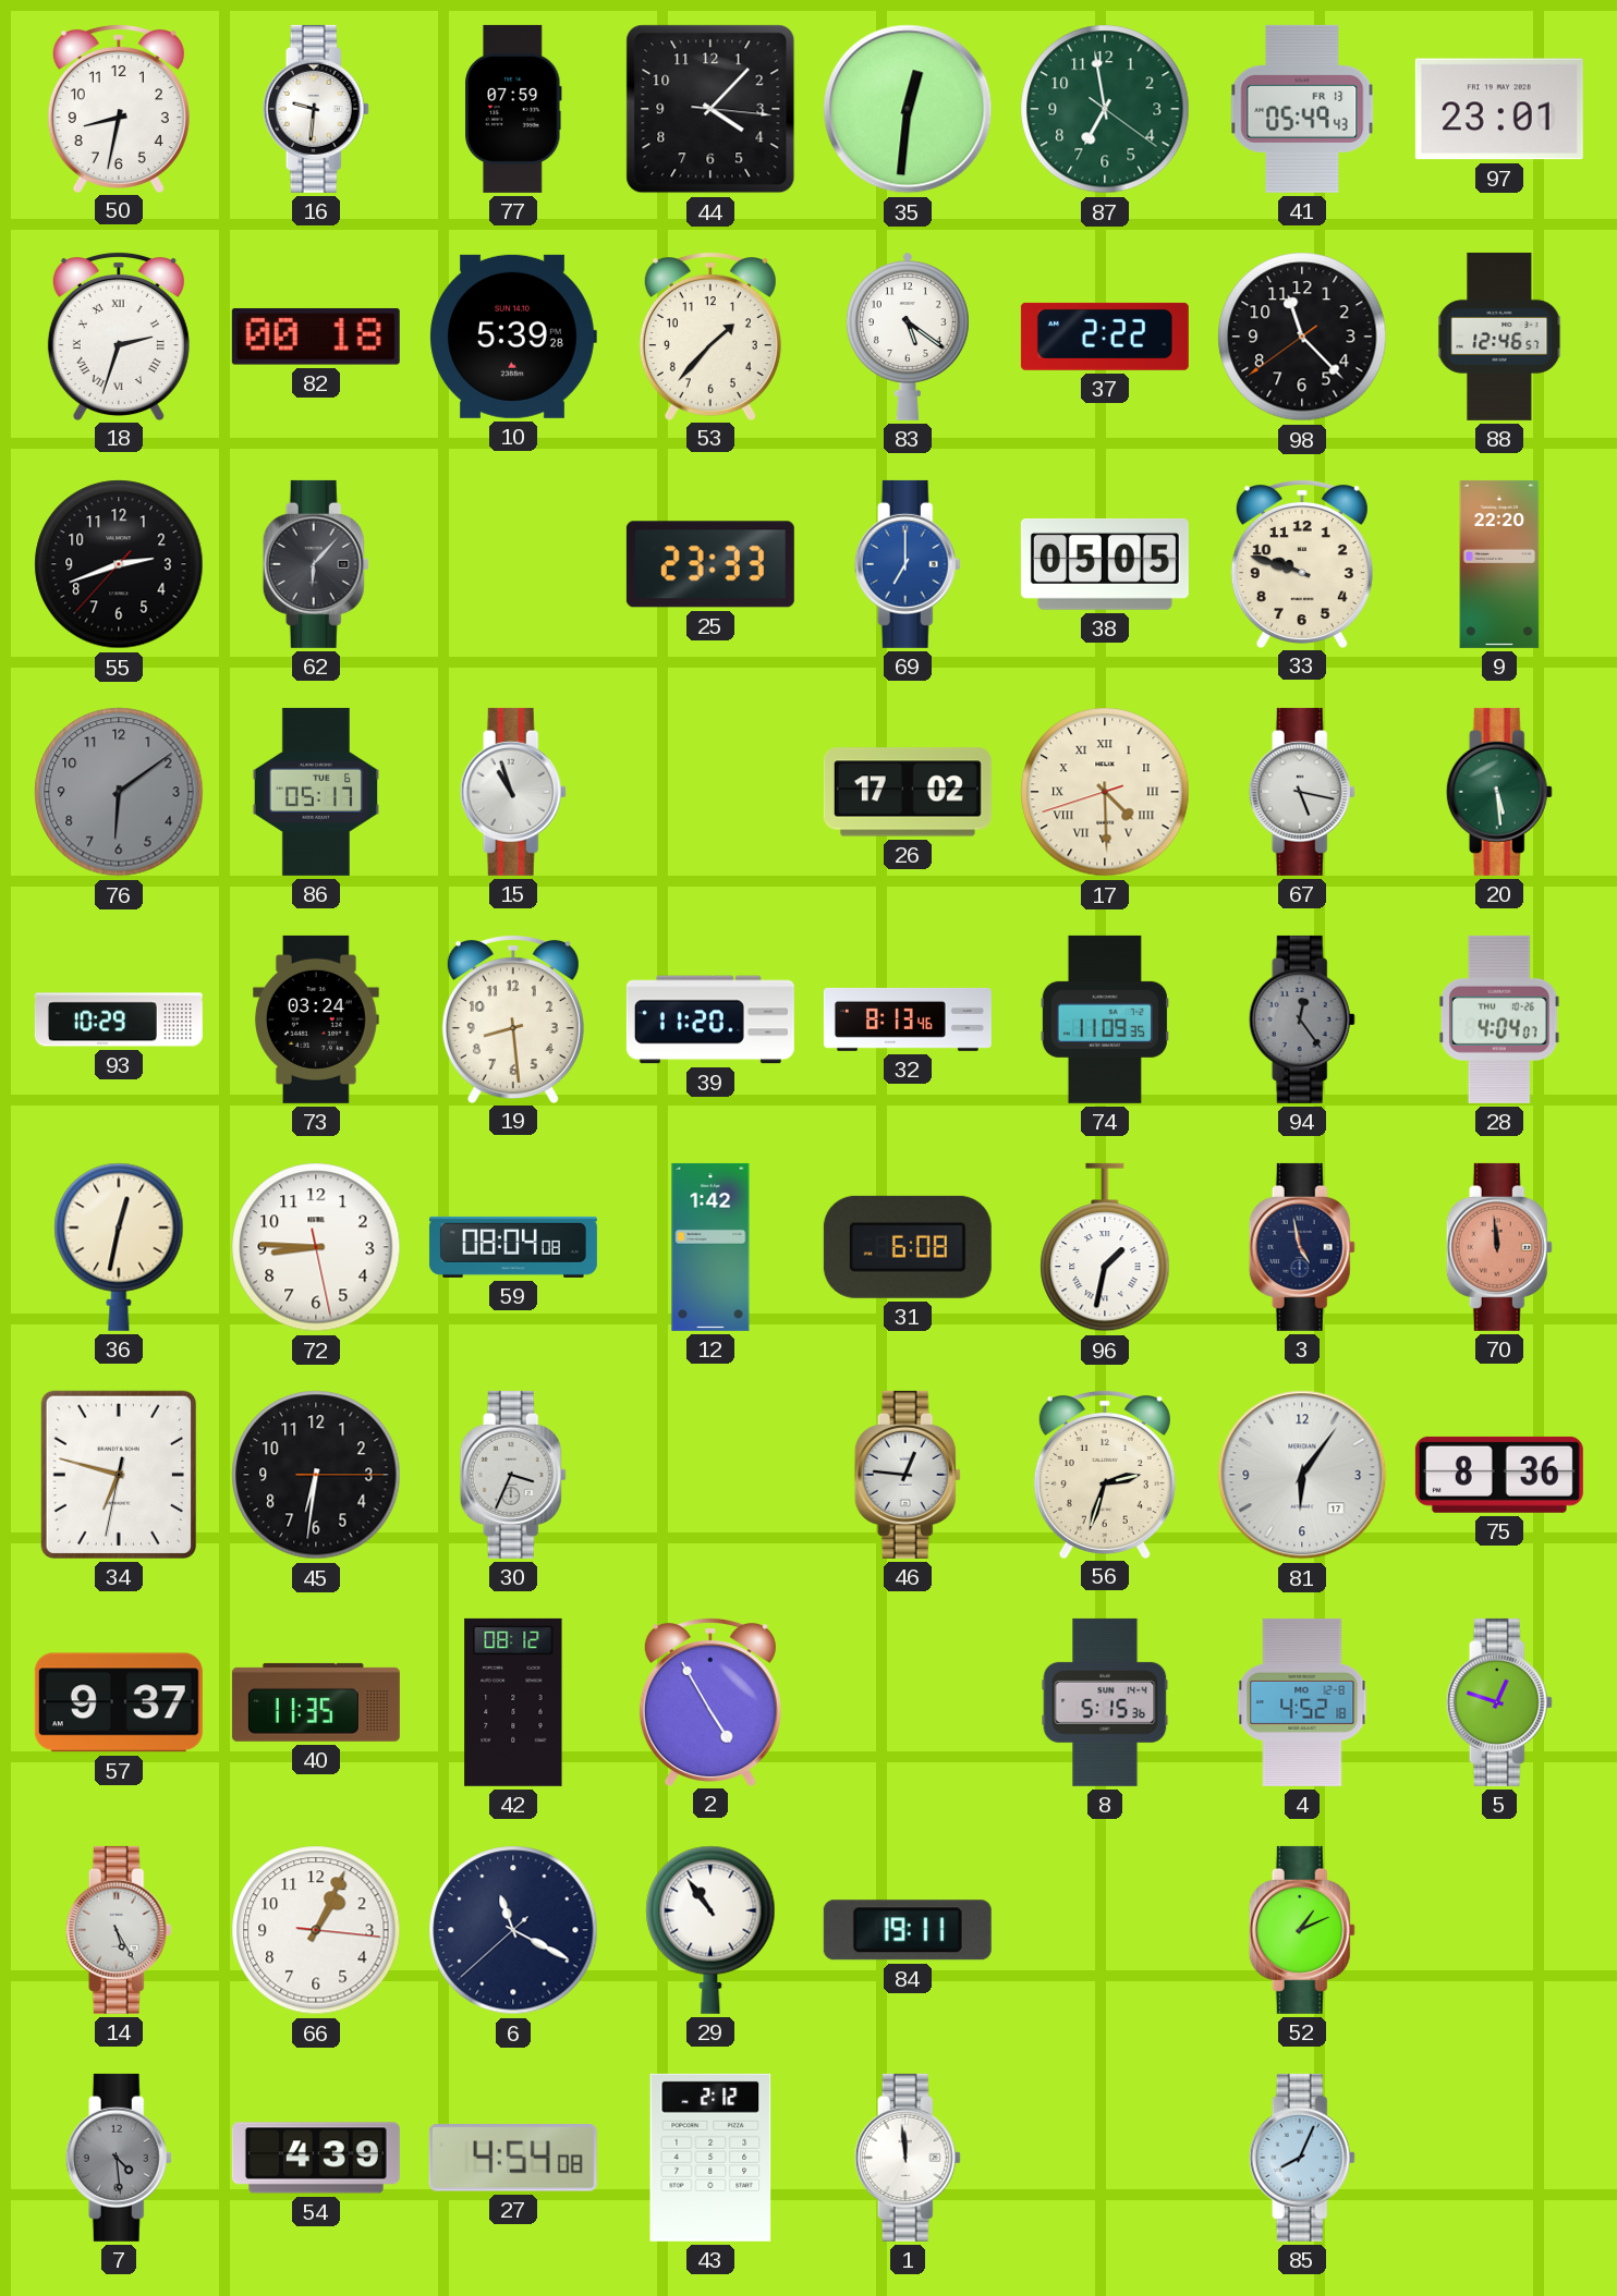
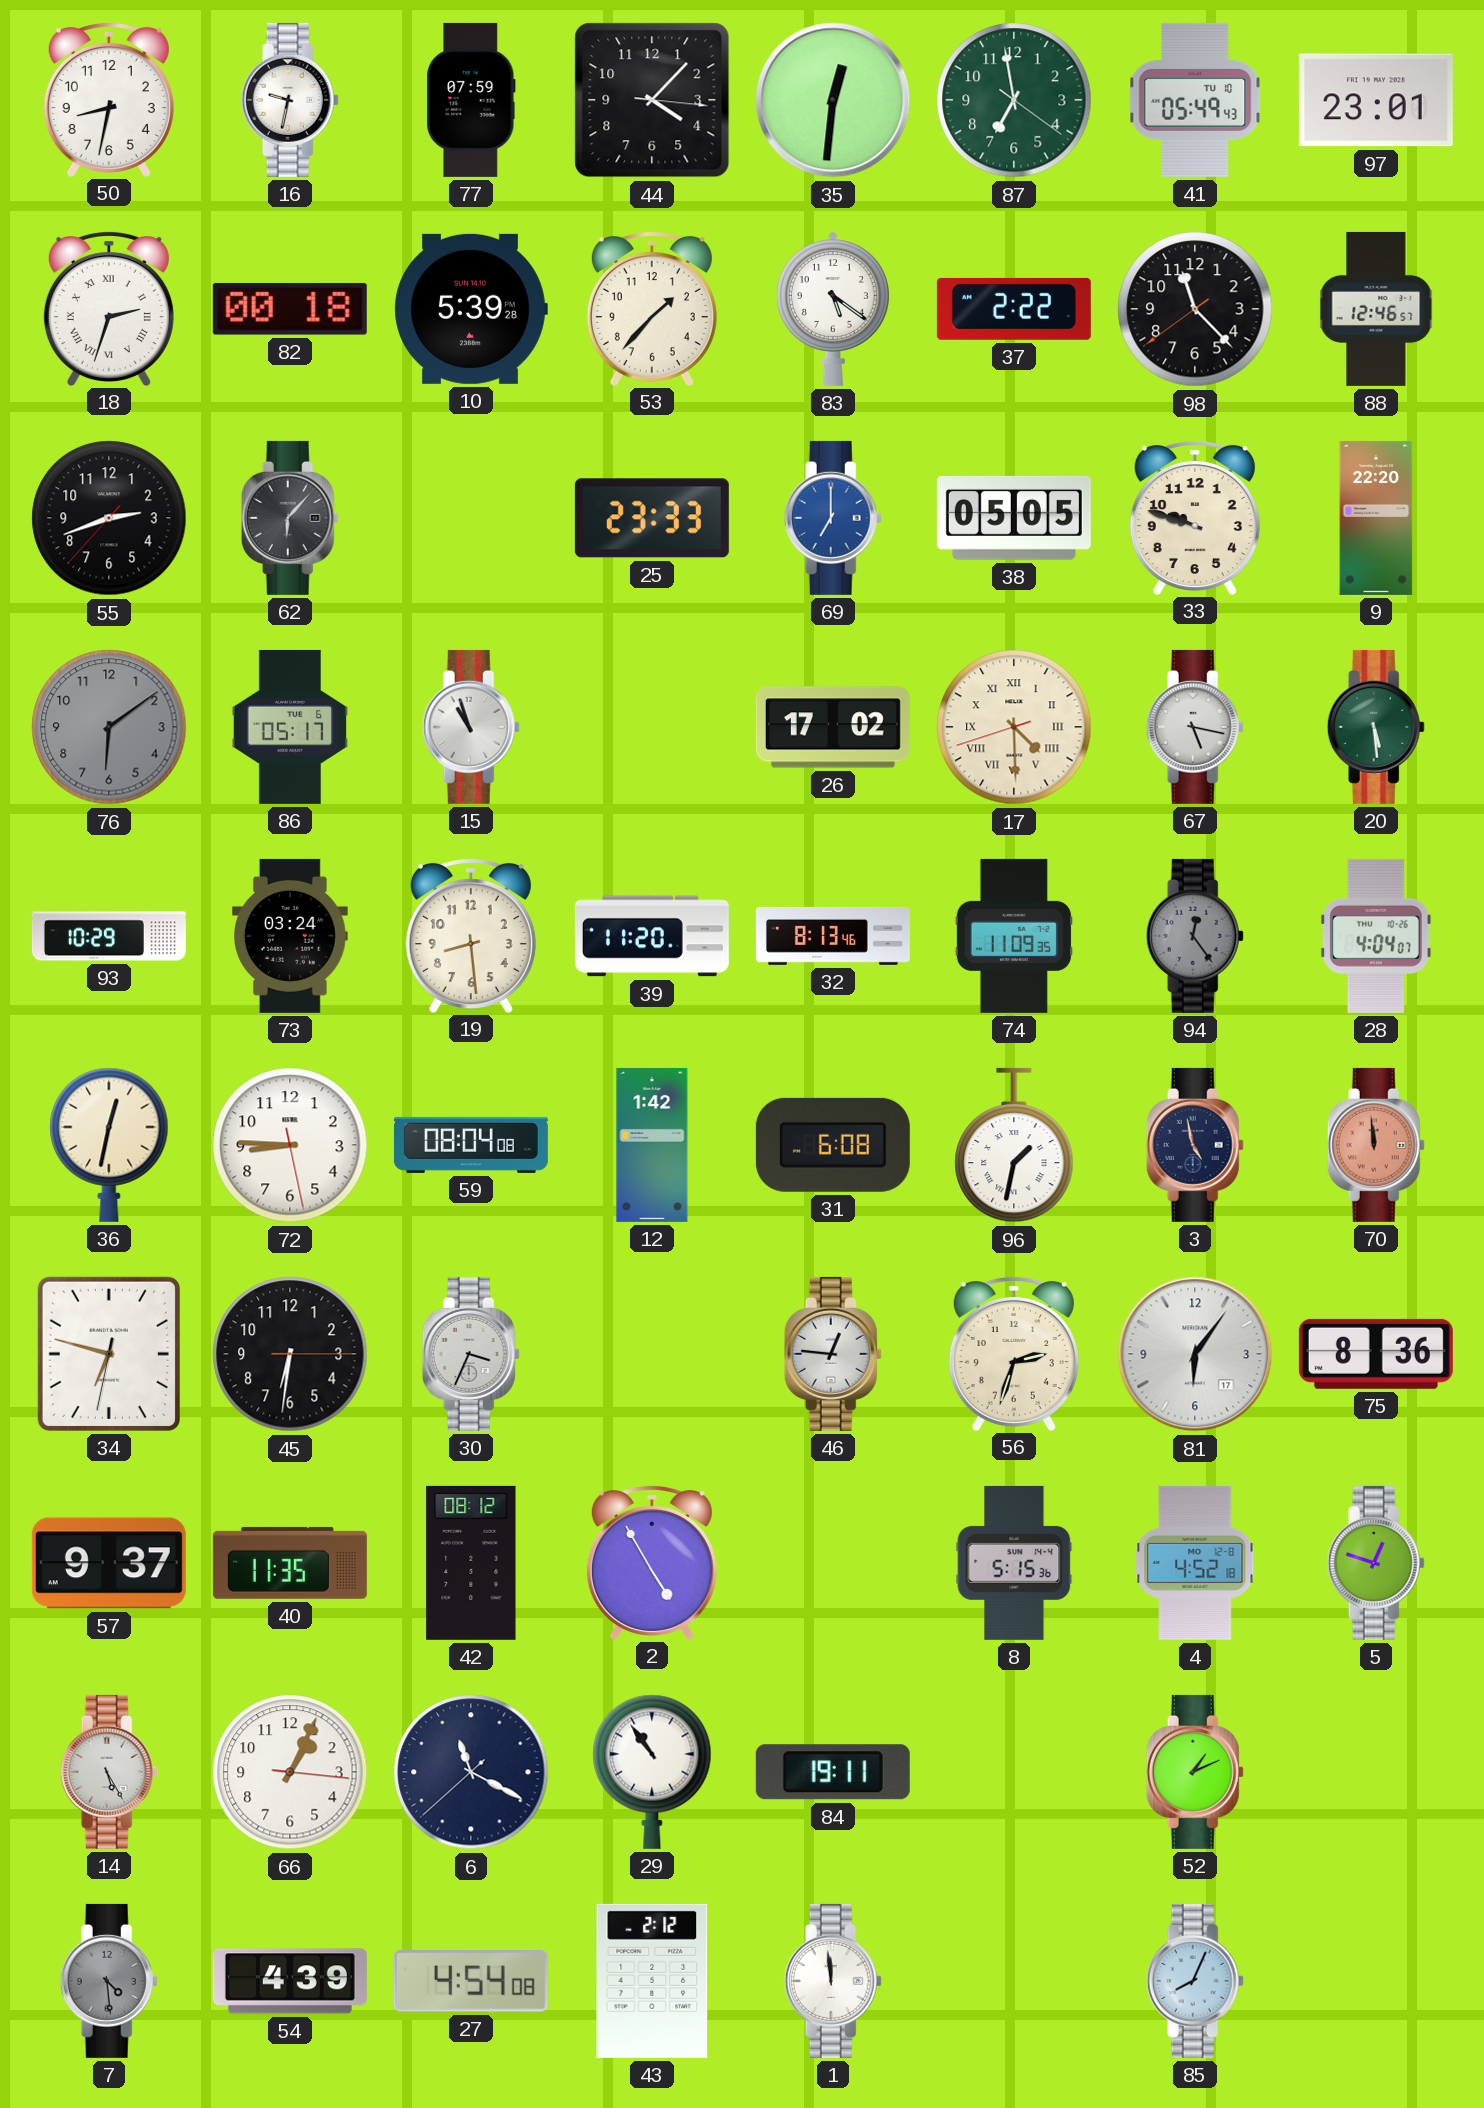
16: 9:31 -> 9:32 (290, 100)
41 date: FR 13 -> TU 10 (1195, 100)
